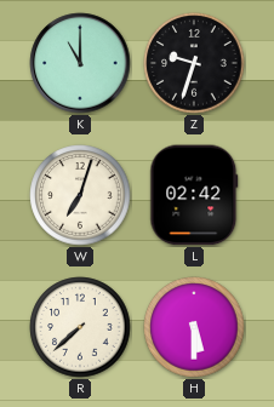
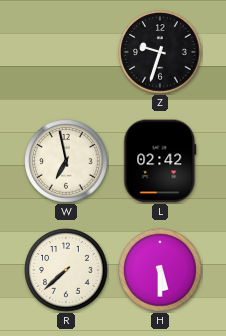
K: 11:00 -> none (80, 63)
W: 7:03 -> 6:58 (66, 161)
